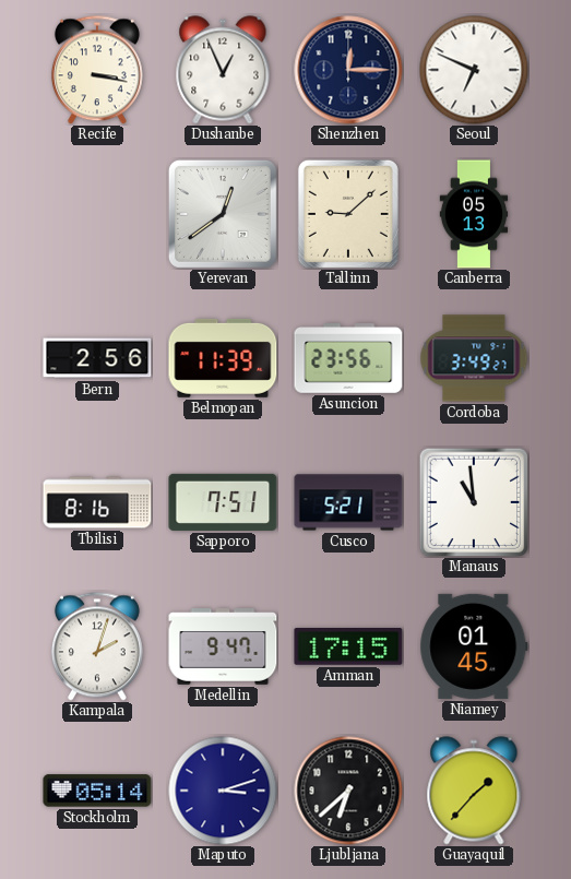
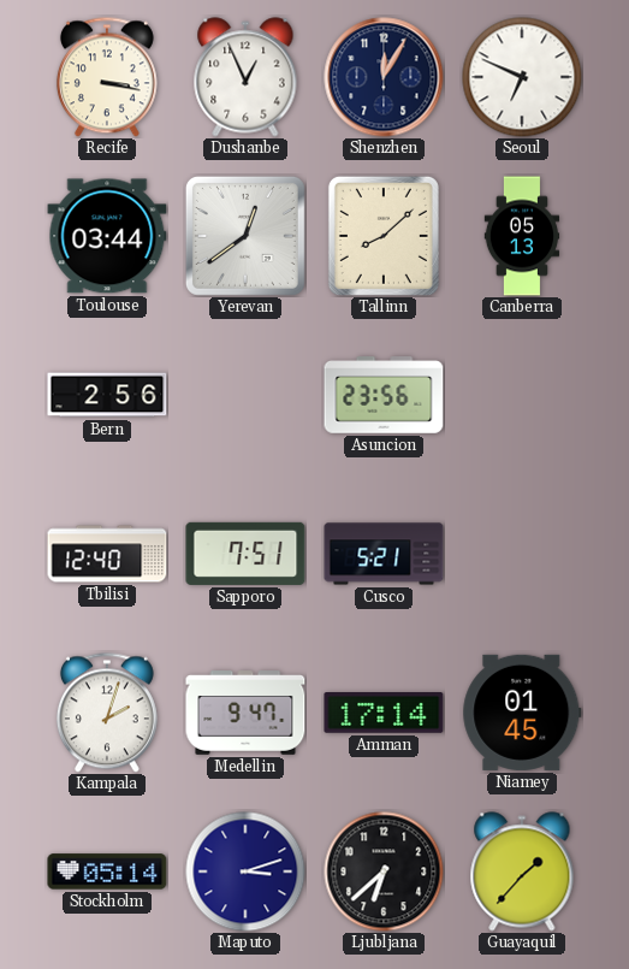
Shenzhen: 12:15 -> 12:05 (384, 77)
Toulouse: none -> 03:44 (107, 236)
Tallinn: 9:08 -> 8:08 (384, 236)
Belmopan: 11:39 -> none (223, 358)
Cordoba: 3:49 -> none (474, 358)
Tbilisi: 8:16 -> 12:40 (107, 554)
Manaus: 10:59 -> none (474, 502)
Amman: 17:15 -> 17:14 (384, 714)
